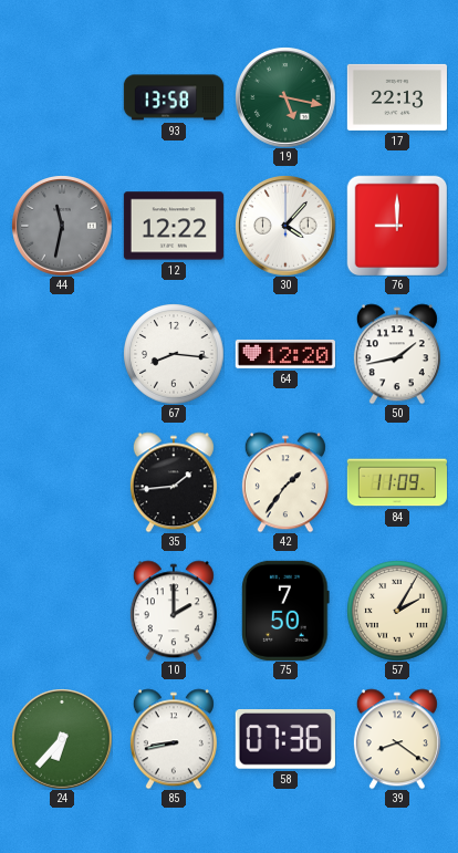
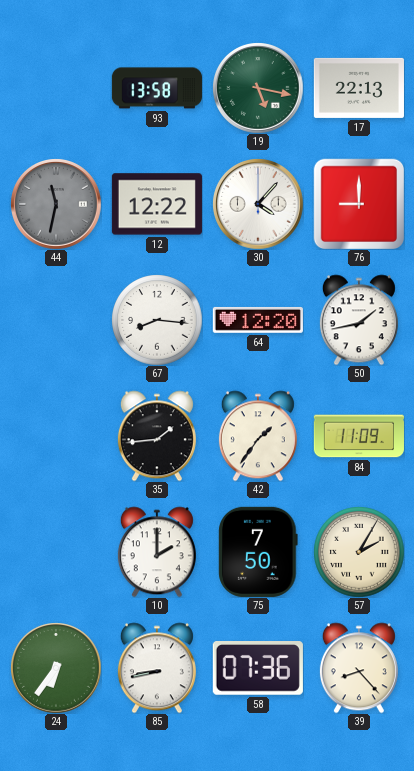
24: 6:37 -> 6:36 (56, 668)
39: 8:21 -> 8:23 (359, 668)
